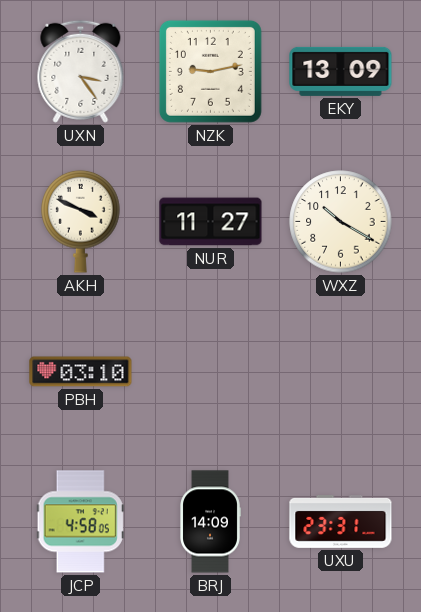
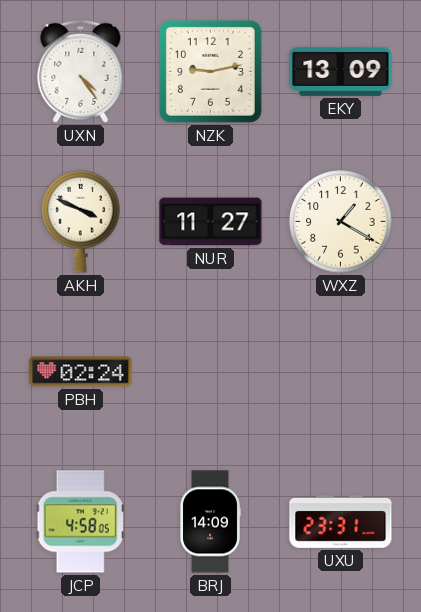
UXN: 3:24 -> 4:24 (81, 71)
WXZ: 10:20 -> 1:20 (341, 222)
PBH: 03:10 -> 02:24 (81, 372)
